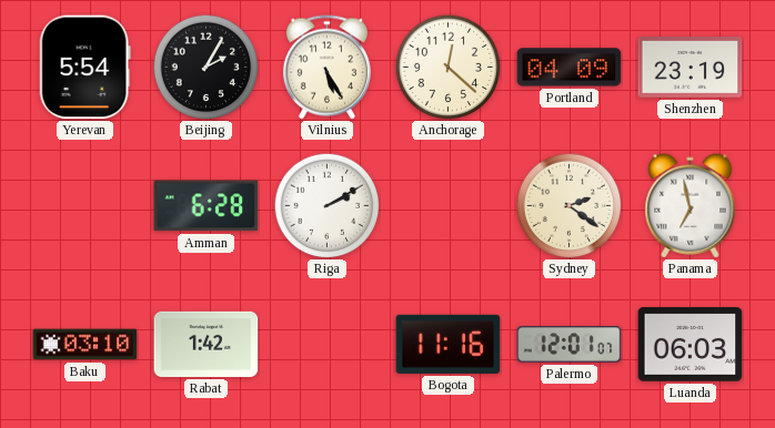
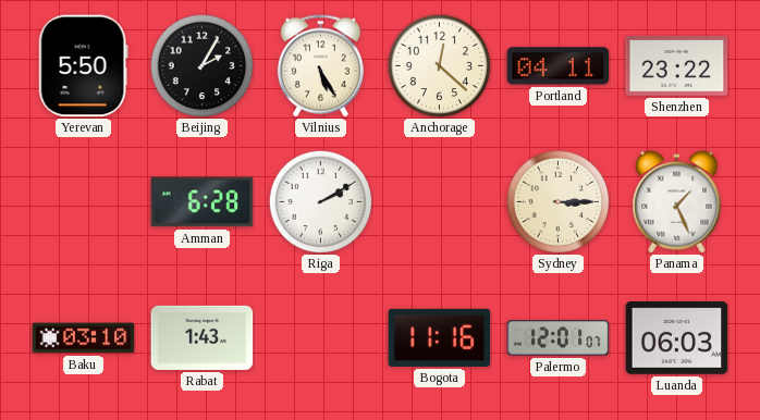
Yerevan: 5:54 -> 5:50 (83, 66)
Portland: 04:09 -> 04:11 (559, 66)
Shenzhen: 23:19 -> 23:22 (677, 66)
Sydney: 2:21 -> 3:15 (557, 201)
Panama: 6:58 -> 1:26 (677, 202)
Rabat: 1:42 -> 1:43 (203, 337)
